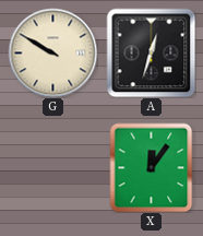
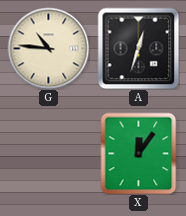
G: 9:50 -> 10:46 (48, 48)
